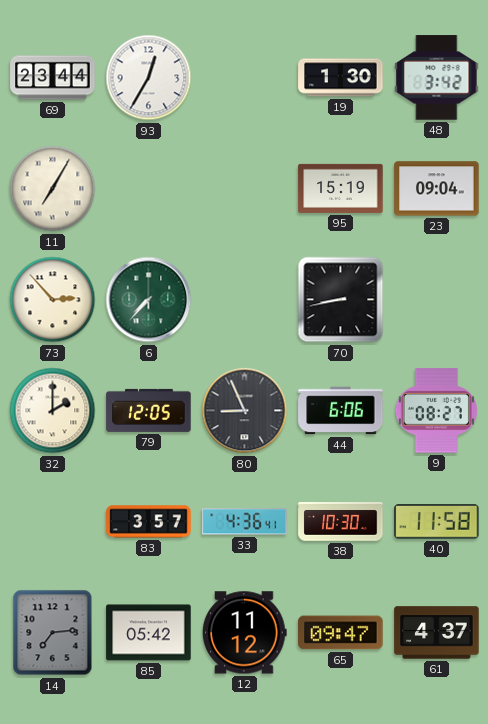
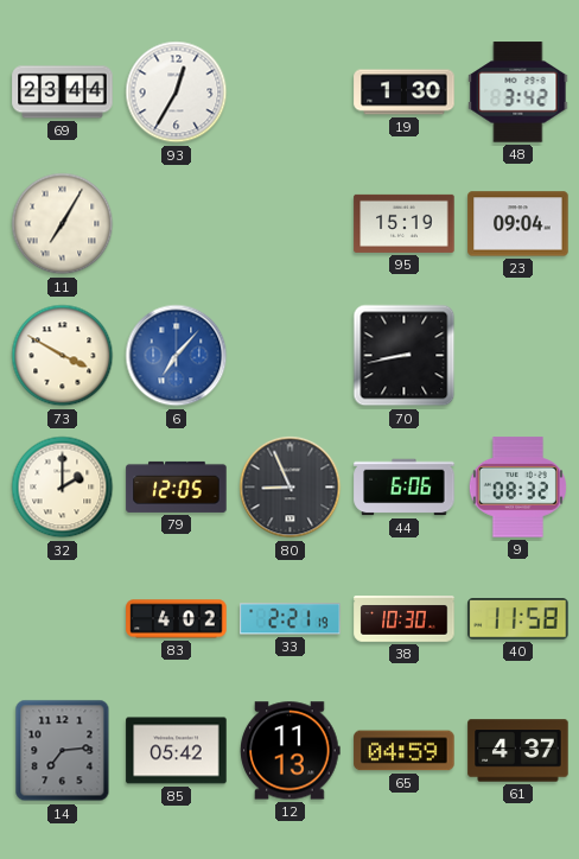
73: 2:53 -> 3:50 (63, 356)
6: 7:37 -> 7:07 (177, 356)
6 dial: green -> blue (177, 356)
9: 08:27 -> 08:32 (517, 488)
83: 3:57 -> 4:02 (177, 619)
33: 4:36 -> 2:21 (291, 619)
12: 11:12 -> 11:13 (291, 751)
65: 09:47 -> 04:59 (405, 751)
